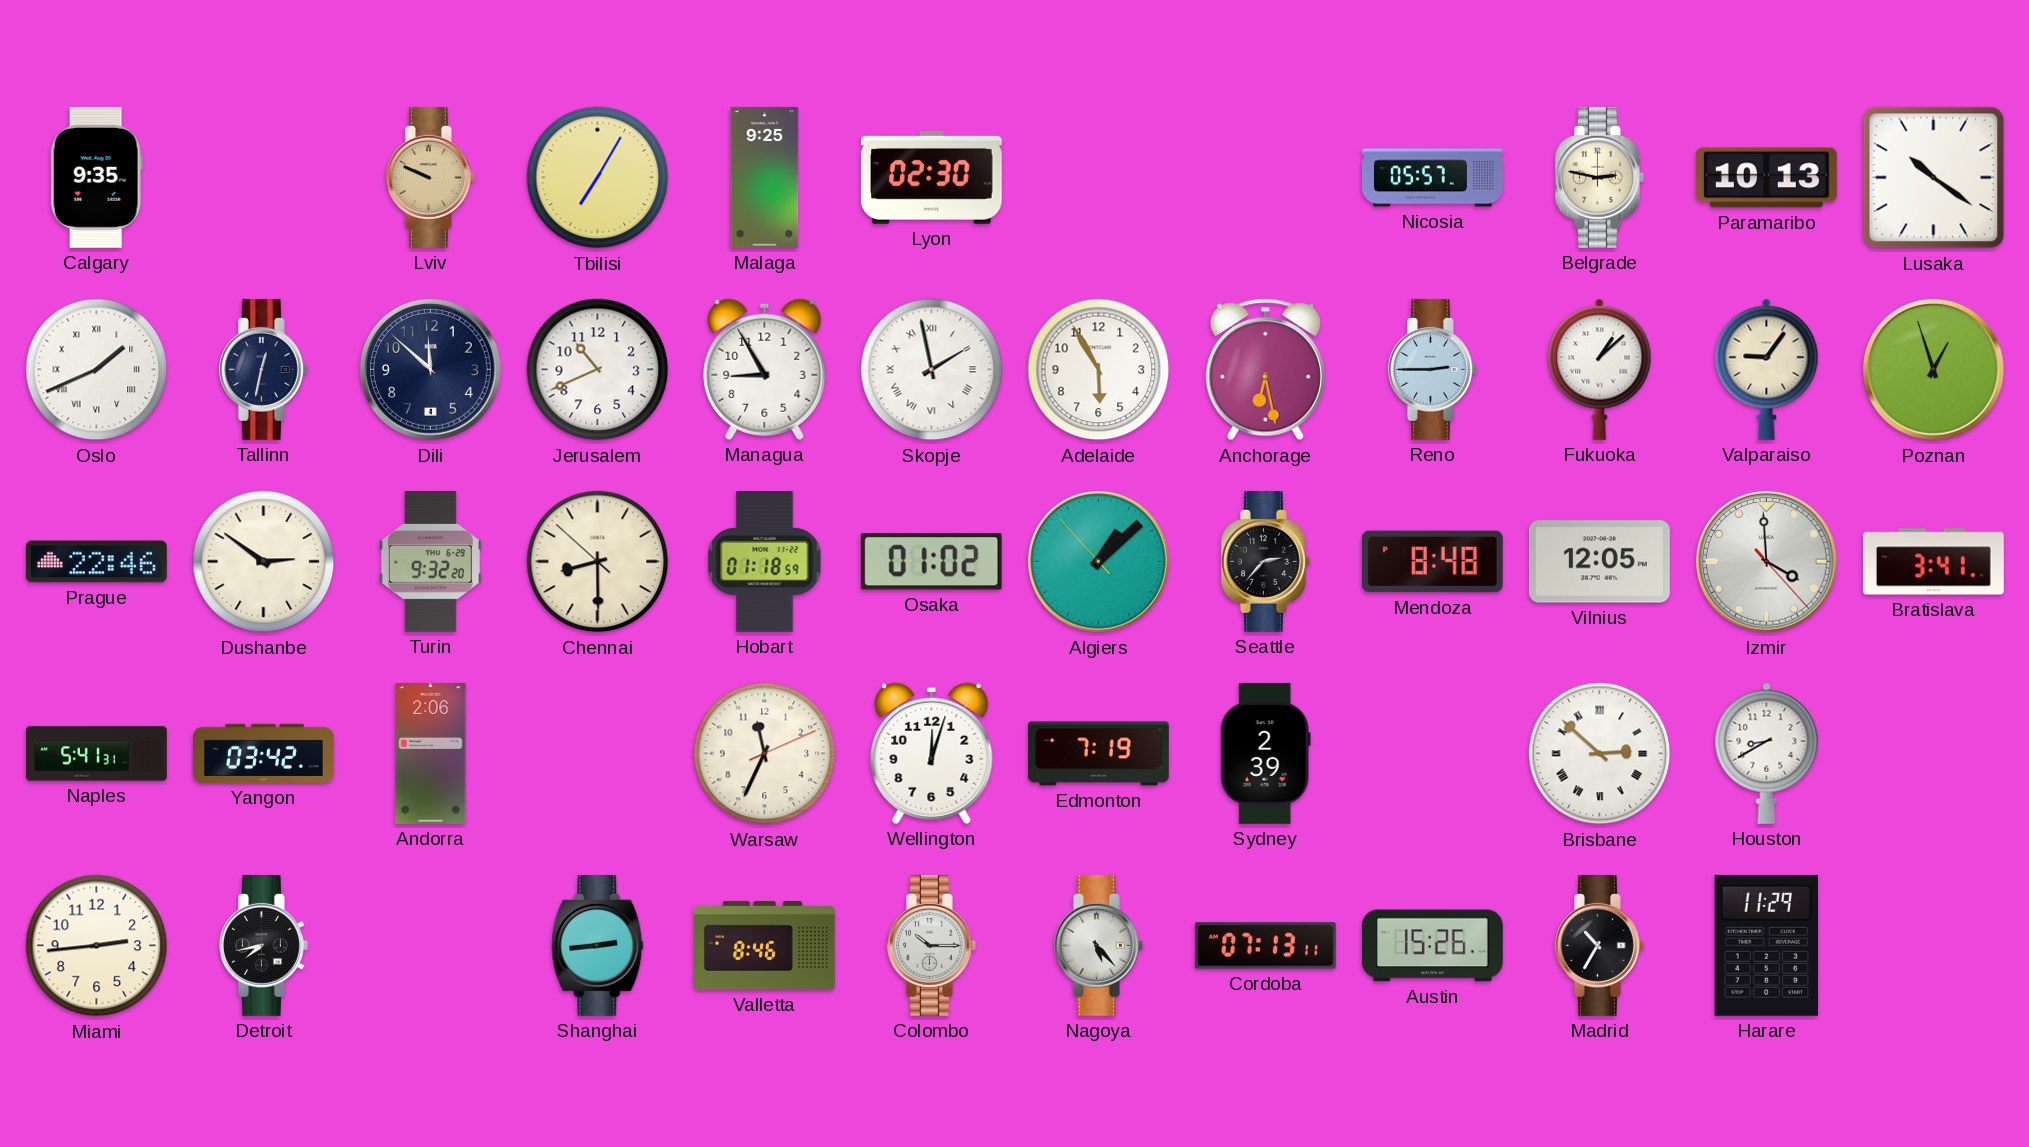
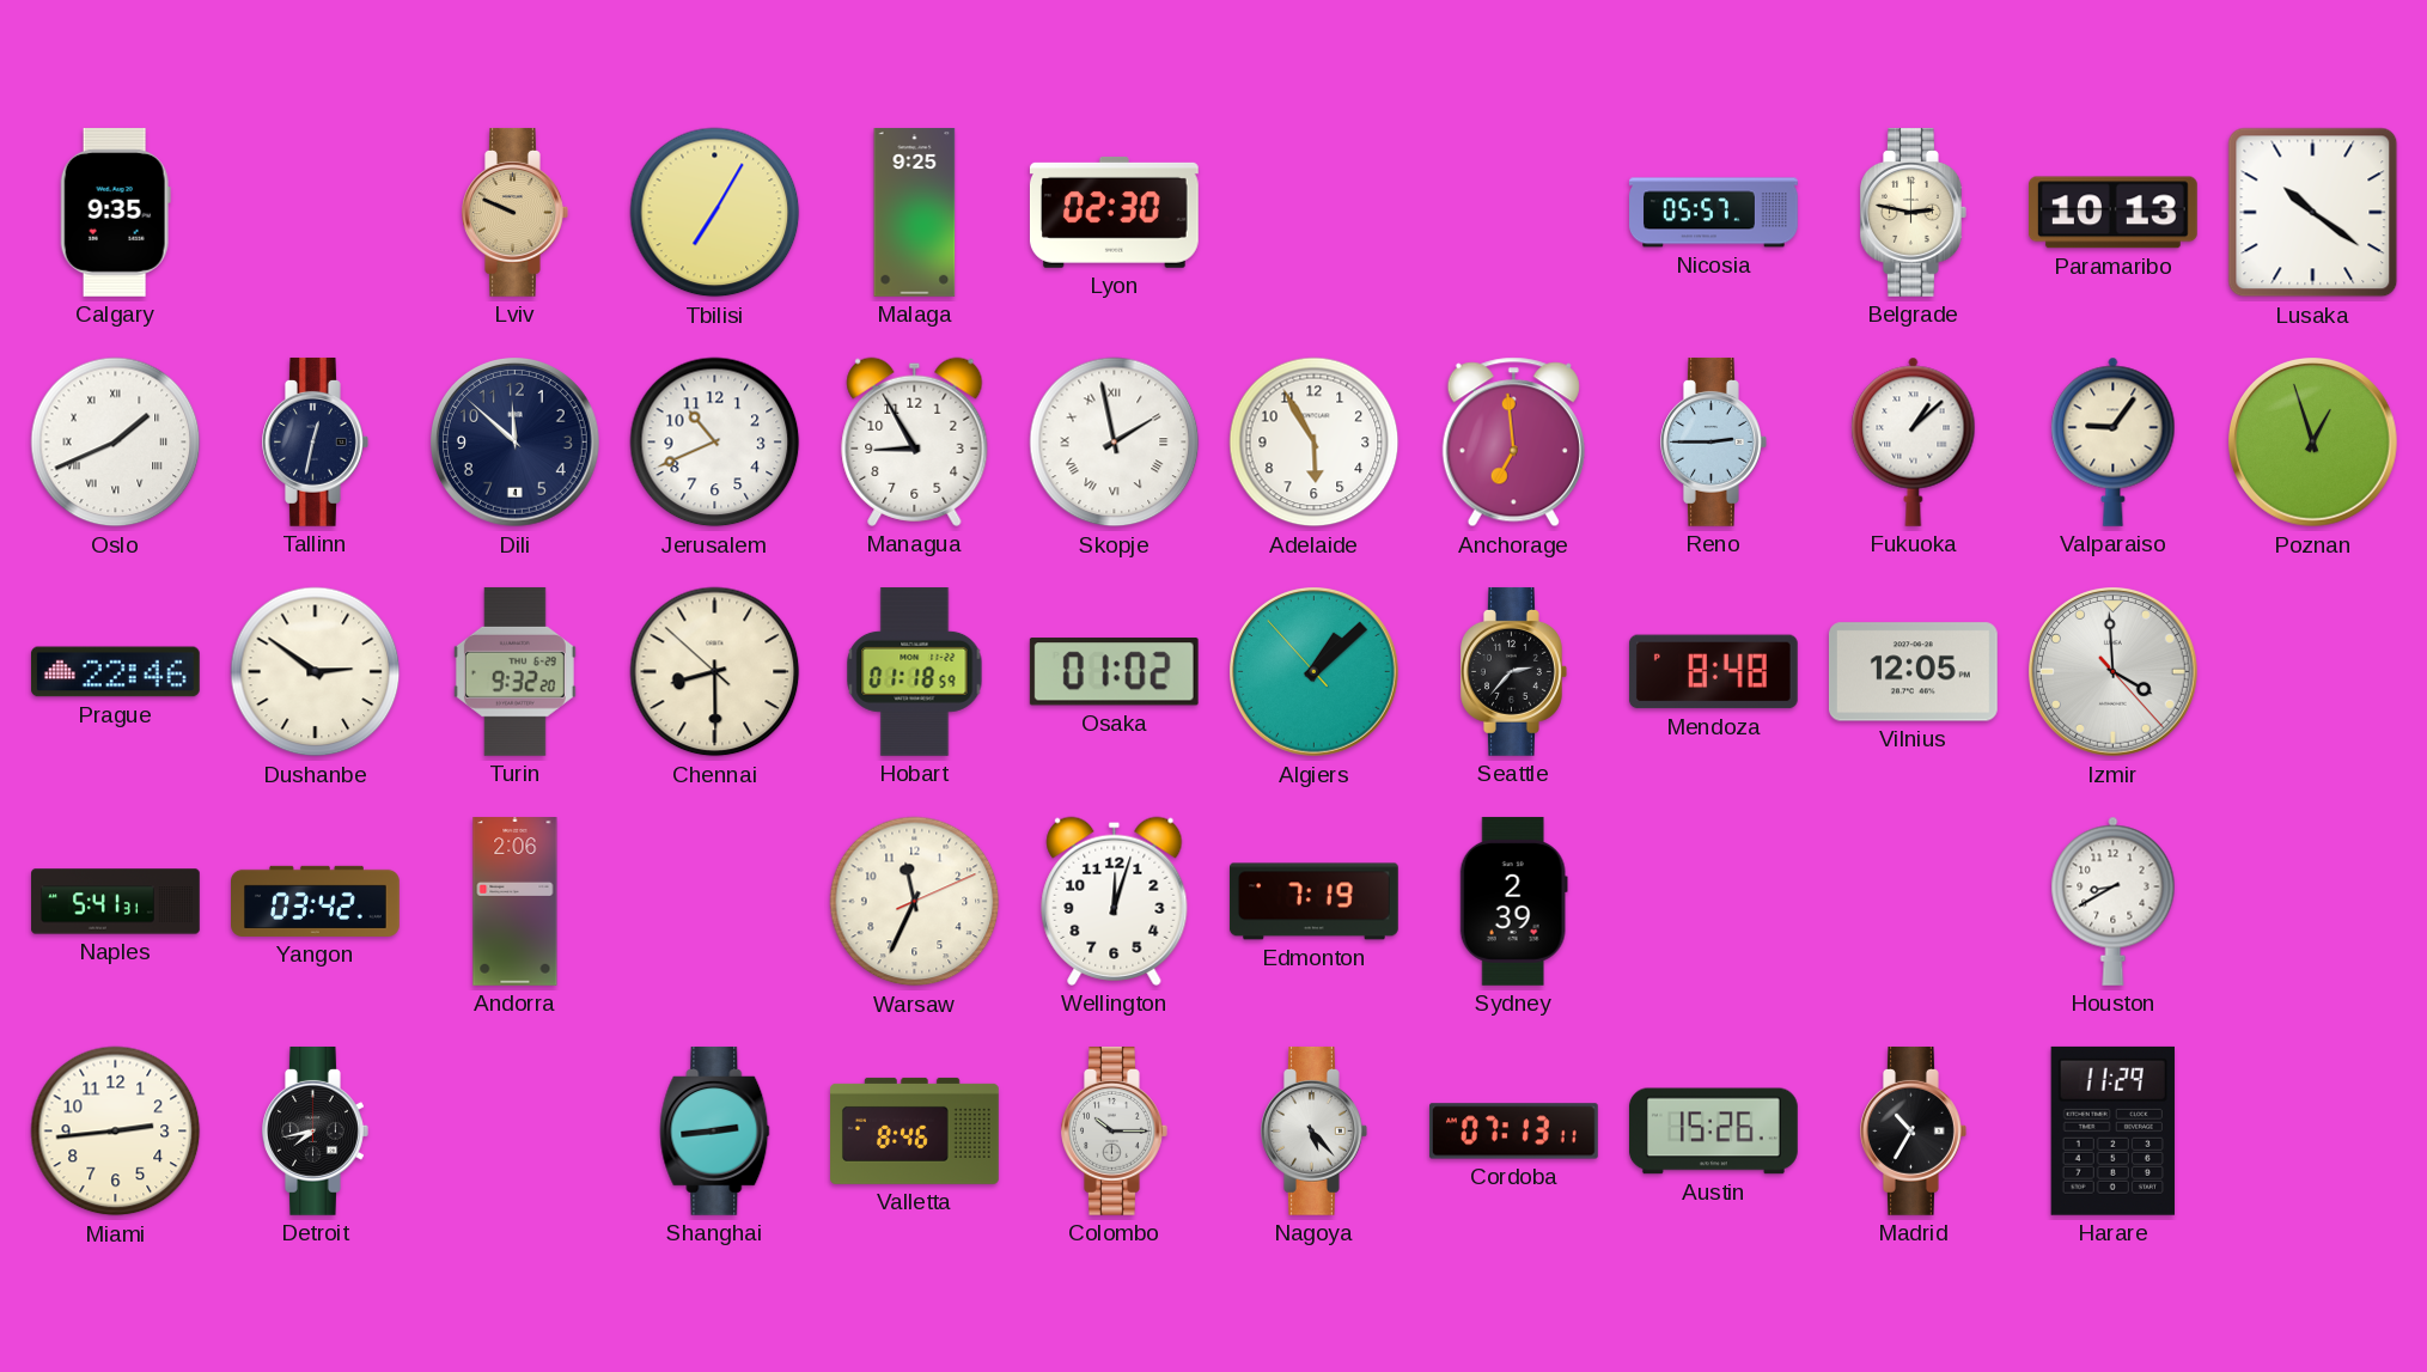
Anchorage: 6:28 -> 6:59 (1513, 443)
Bratislava: 3:41 -> none (1933, 562)
Brisbane: 2:52 -> none (1600, 754)
